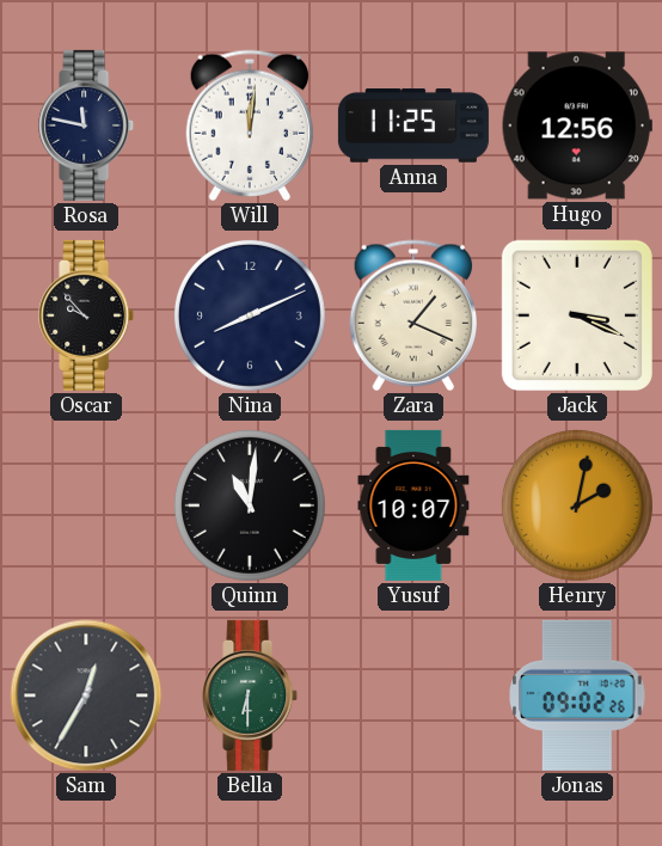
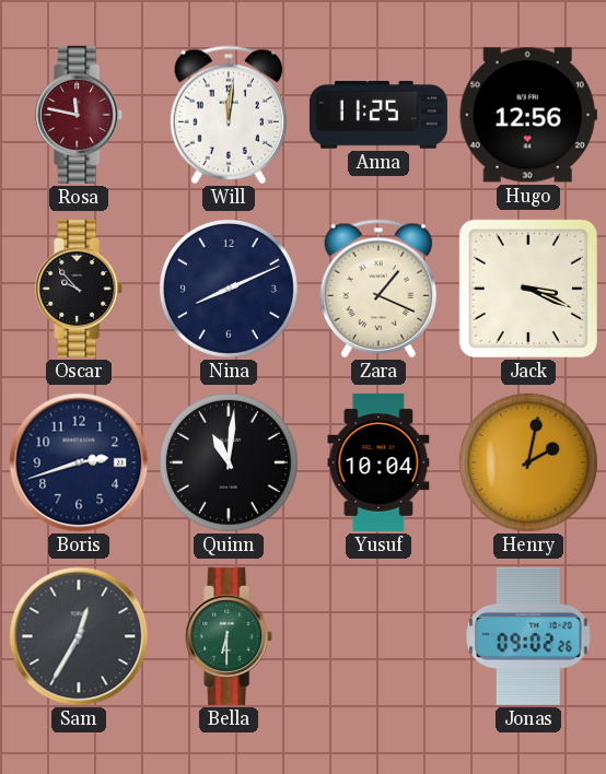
Rosa dial: navy -> burgundy (80, 115)
Boris: none -> 2:42 (79, 462)
Yusuf: 10:07 -> 10:04 (378, 462)
